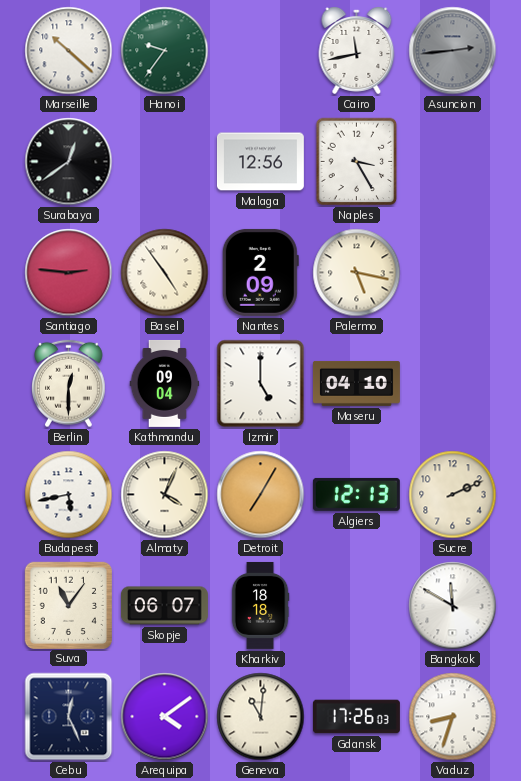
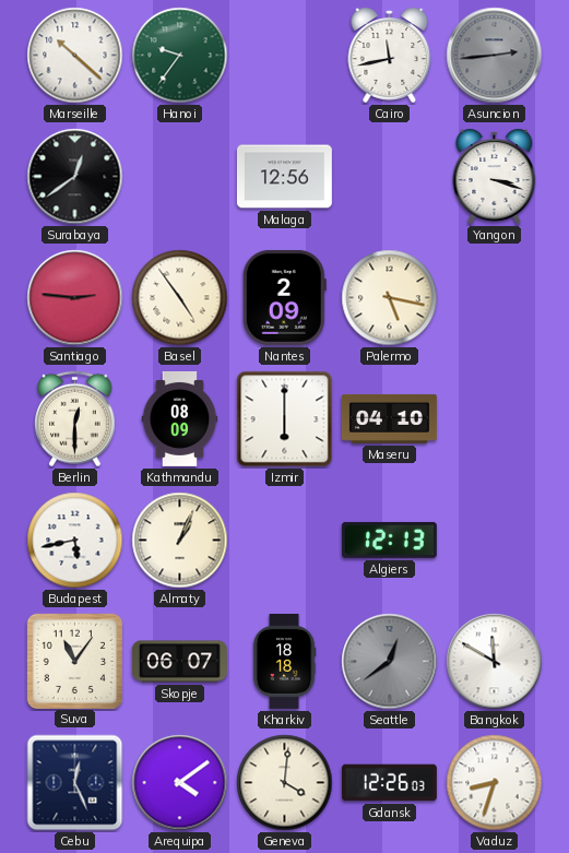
Naples: 3:25 -> none (357, 162)
Yangon: none -> 3:18 (495, 176)
Kathmandu: 09:04 -> 08:09 (180, 418)
Izmir: 5:00 -> 6:00 (285, 419)
Almaty: 4:04 -> 1:04 (180, 541)
Detroit: 7:05 -> none (261, 495)
Sucre: 2:11 -> none (453, 495)
Seattle: none -> 12:39 (390, 662)
Geneva: 11:01 -> 4:01 (285, 783)
Gdansk: 17:26 -> 12:26 (389, 783)
